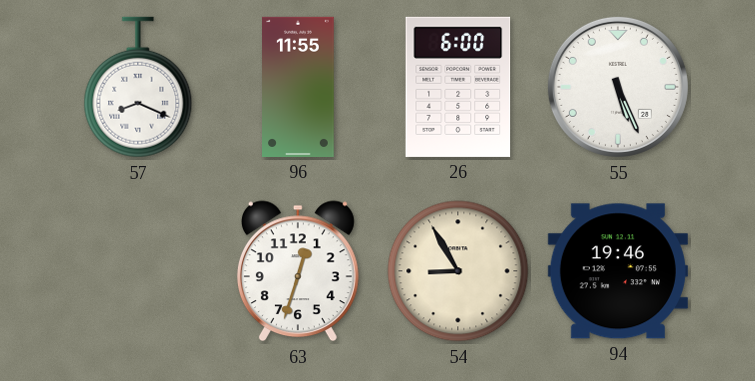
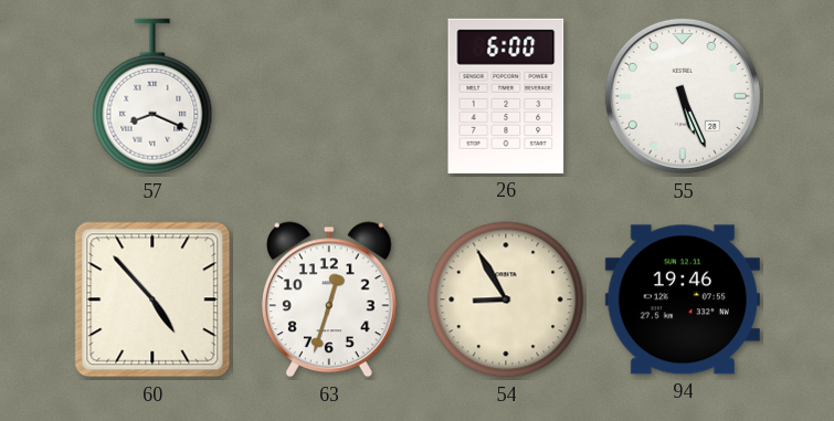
96: 11:55 -> none (299, 87)
60: none -> 4:53 (152, 299)
